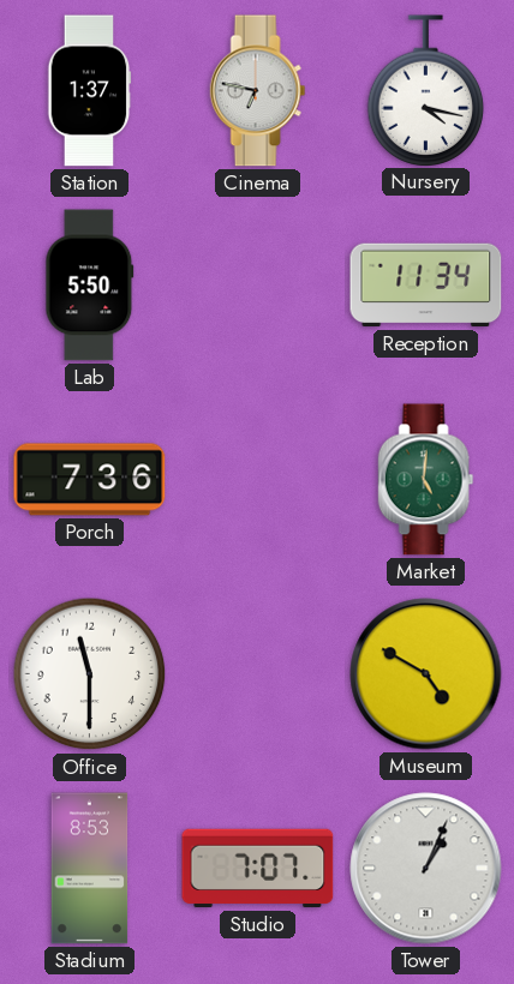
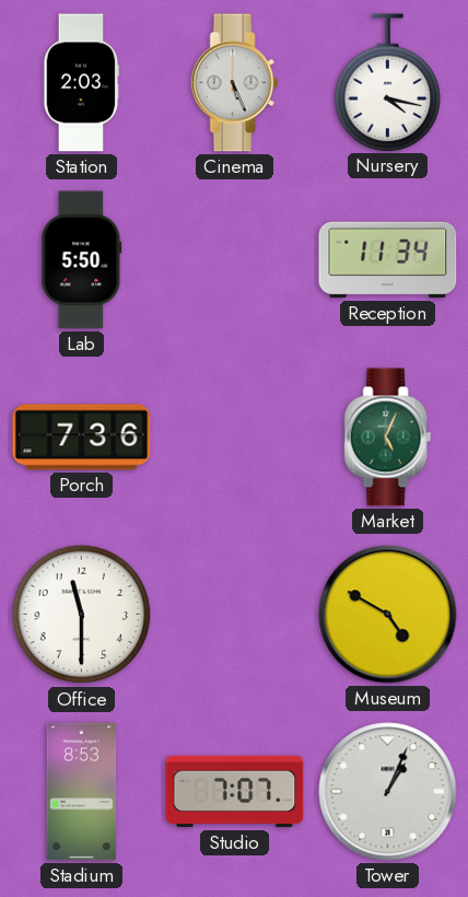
Station: 1:37 -> 2:03 (82, 83)
Cinema: 6:47 -> 5:26 (235, 83)
Market: 5:01 -> 5:04 (388, 438)
